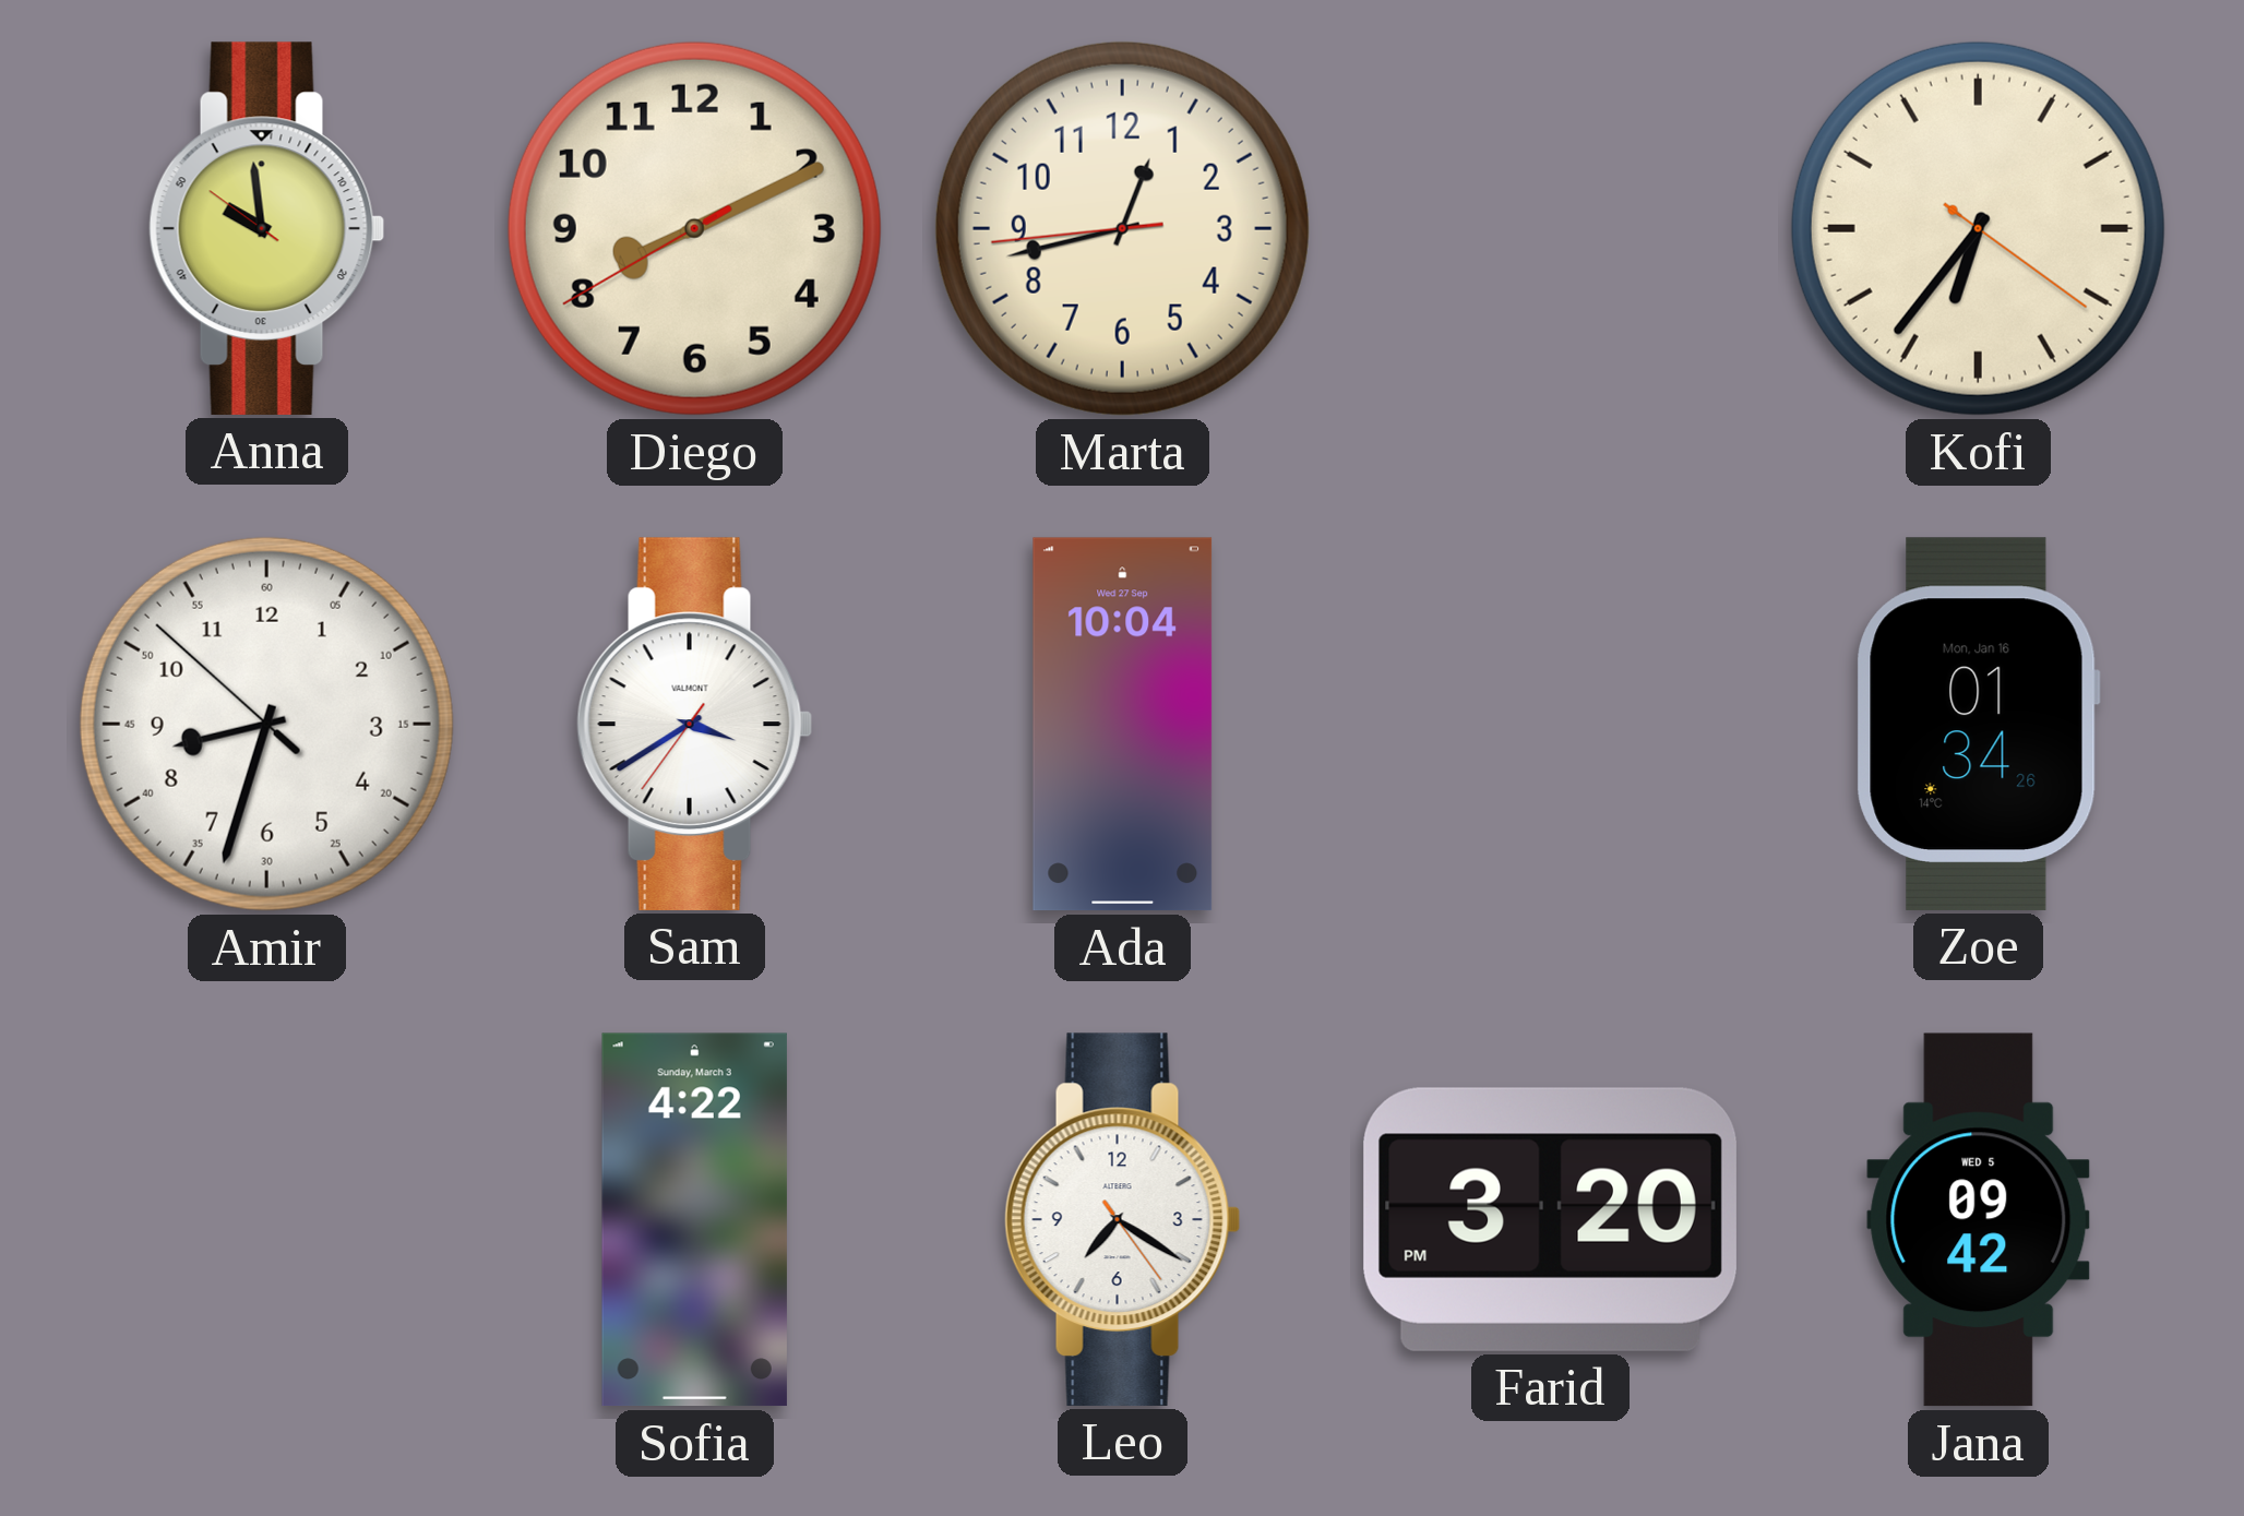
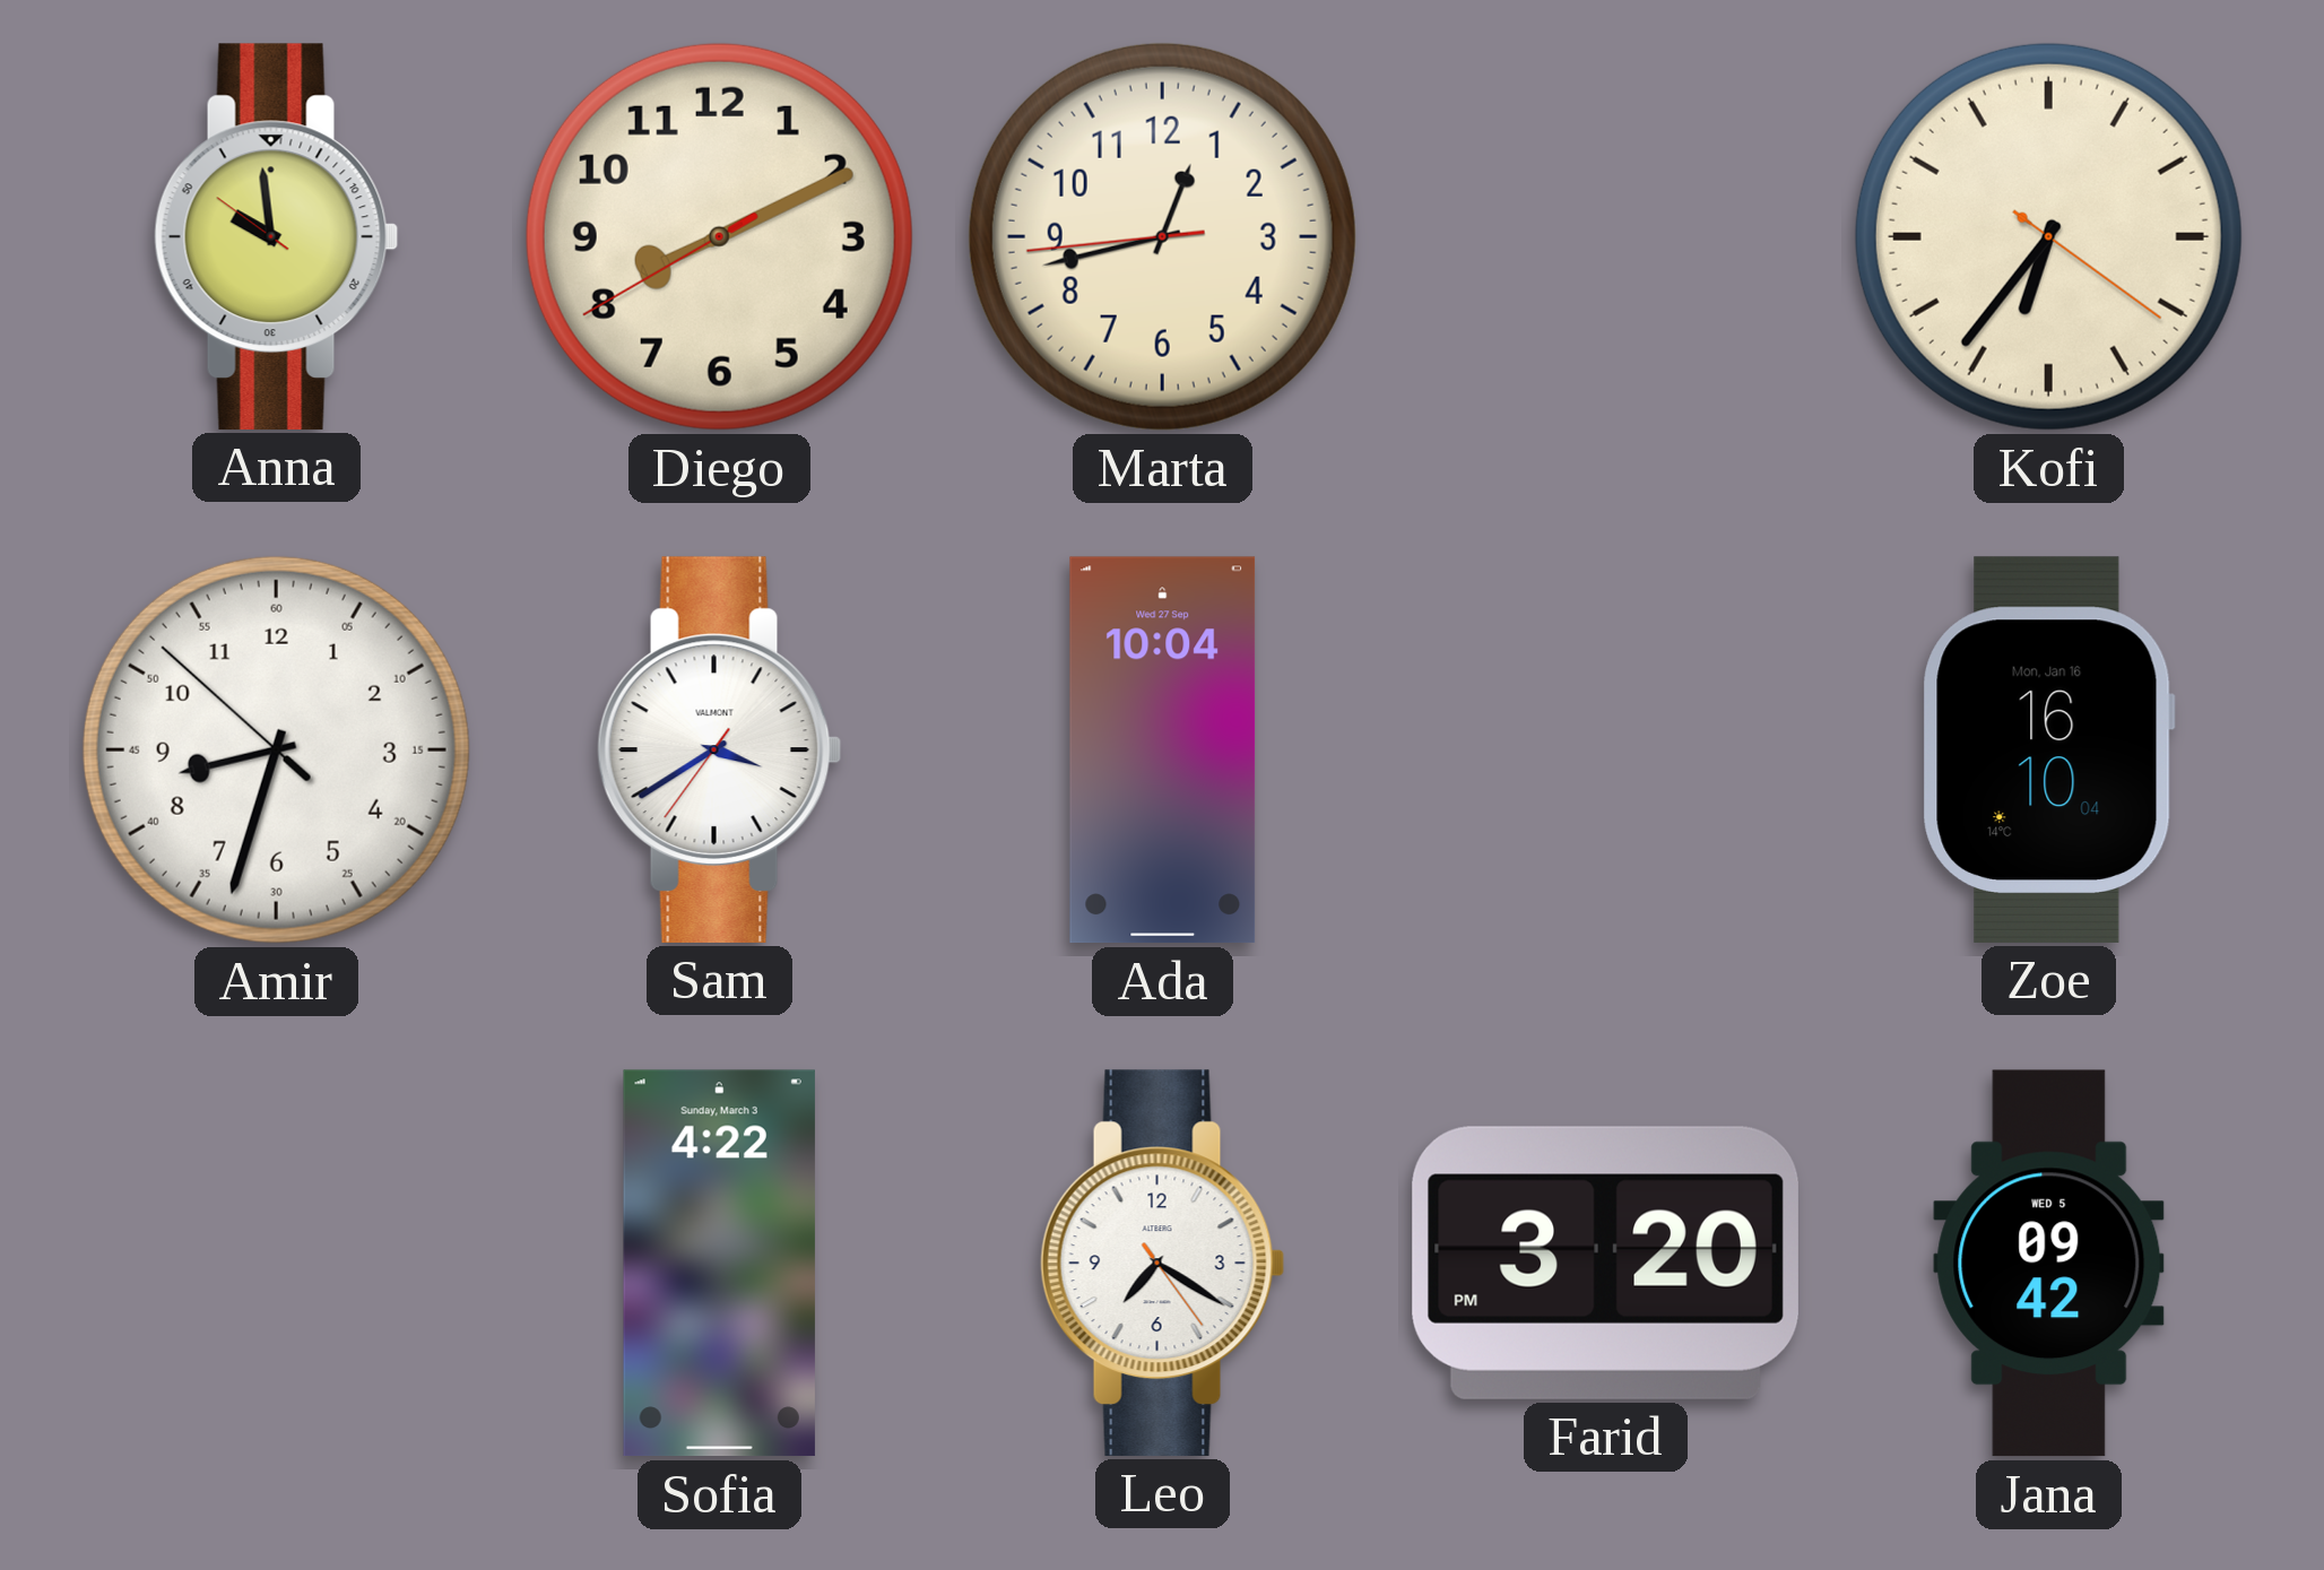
Zoe: 01:34 -> 16:10 (2048, 749)
